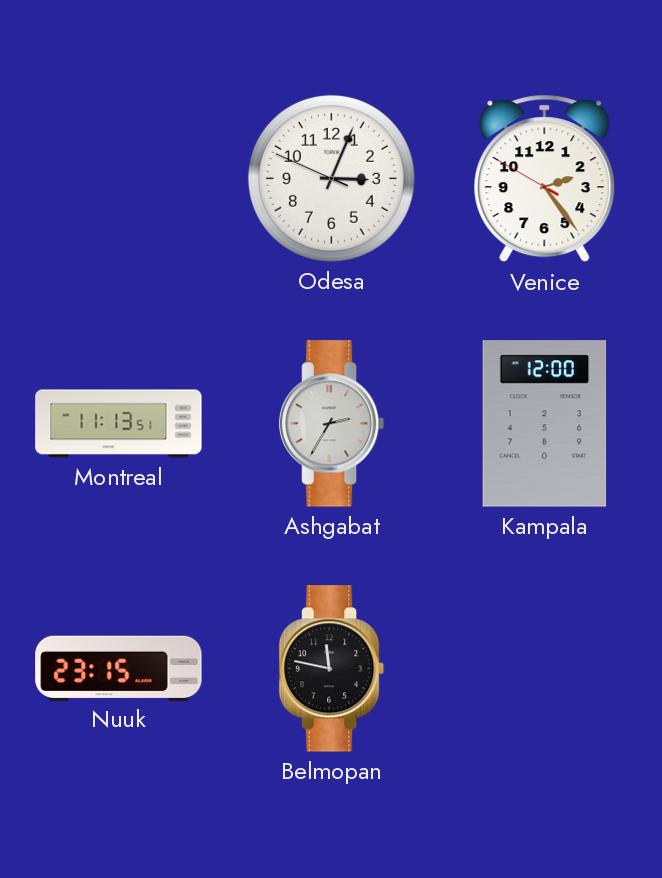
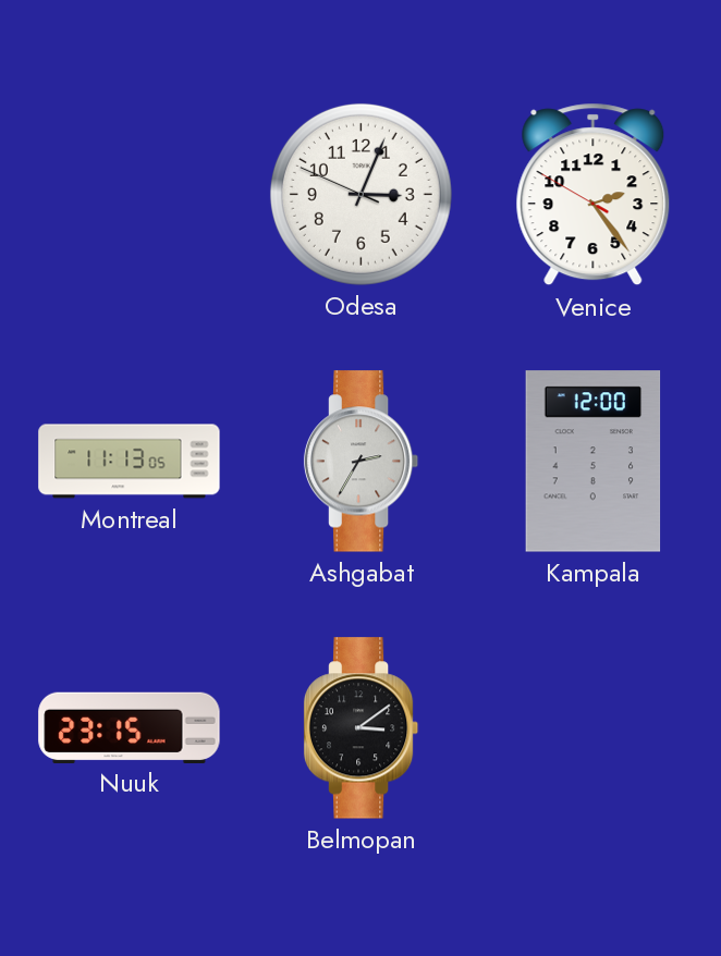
Montreal: 11:13:51 -> 11:13:05 (130, 462)
Belmopan: 11:47 -> 3:09 (362, 728)
